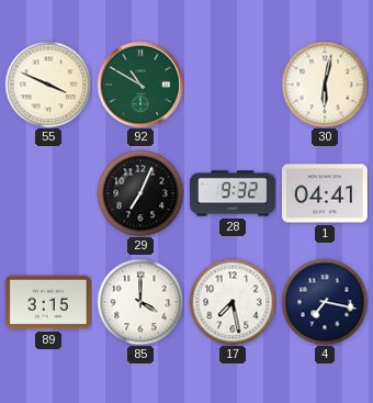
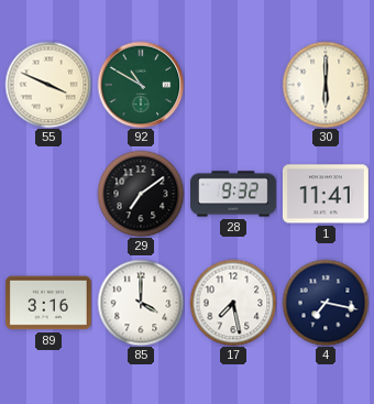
30: 6:02 -> 6:00 (326, 85)
29: 7:04 -> 7:09 (141, 194)
1: 04:41 -> 11:41 (326, 194)
89: 3:15 -> 3:16 (48, 303)
